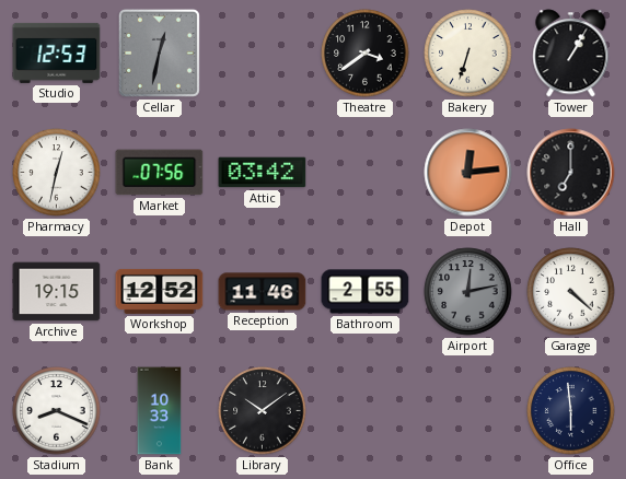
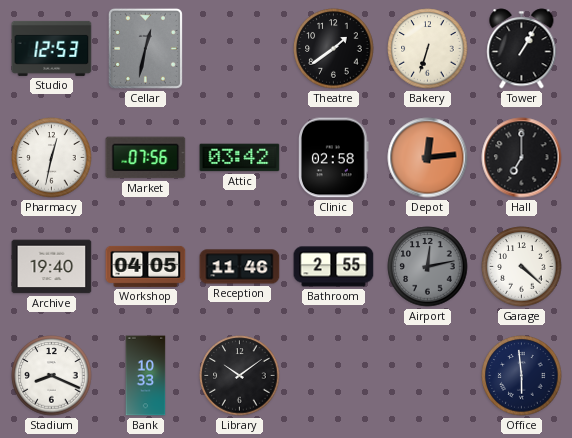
Theatre: 3:39 -> 1:39 (334, 49)
Clinic: none -> 02:58 (334, 158)
Archive: 19:15 -> 19:40 (52, 267)
Workshop: 12:52 -> 04:05 (146, 266)
